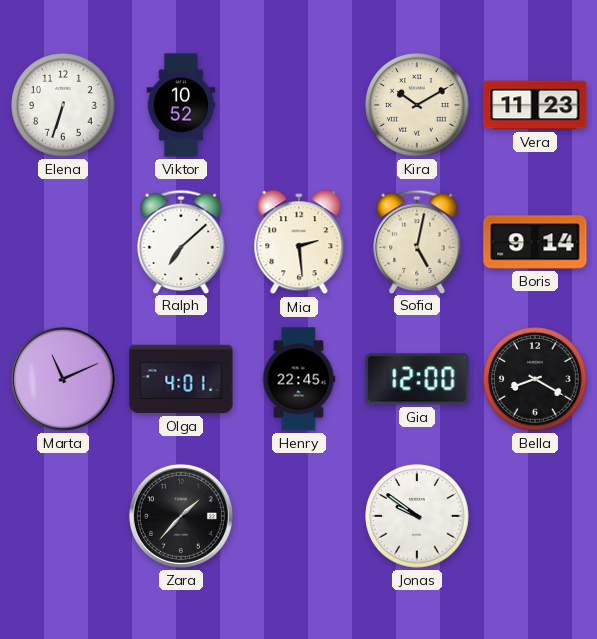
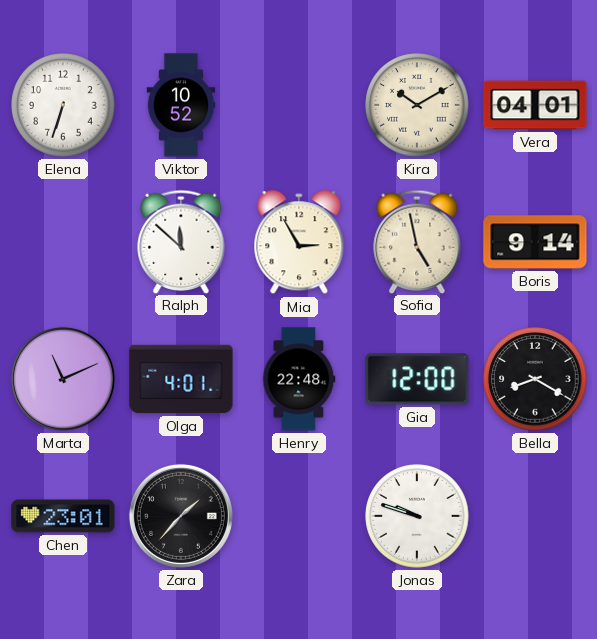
Vera: 11:23 -> 04:01 (535, 105)
Ralph: 7:08 -> 11:52 (181, 241)
Mia: 2:29 -> 2:55 (299, 243)
Sofia: 5:02 -> 4:58 (417, 241)
Henry: 22:45 -> 22:48 (299, 379)
Chen: none -> 23:01 (63, 516)
Jonas: 9:51 -> 9:48 (417, 516)
